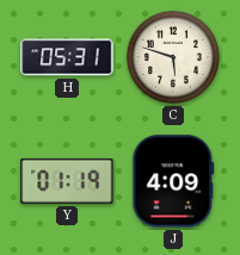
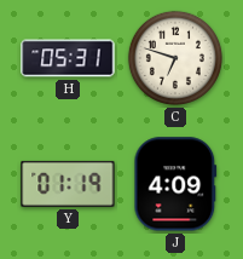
C: 5:48 -> 6:48 (175, 58)
